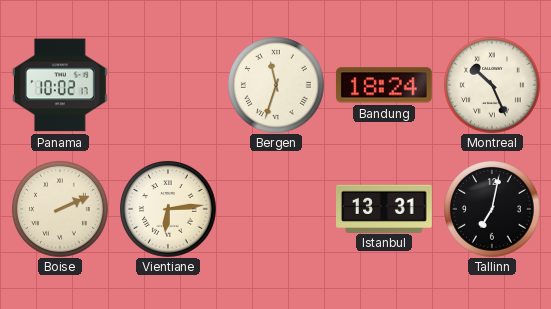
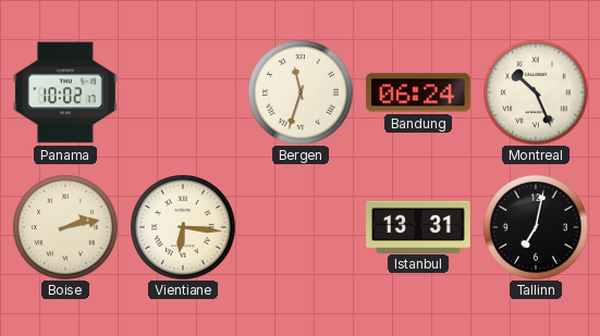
Bandung: 18:24 -> 06:24 (418, 92)
Boise: 2:11 -> 2:13 (65, 227)
Vientiane: 6:14 -> 6:16 (183, 227)
